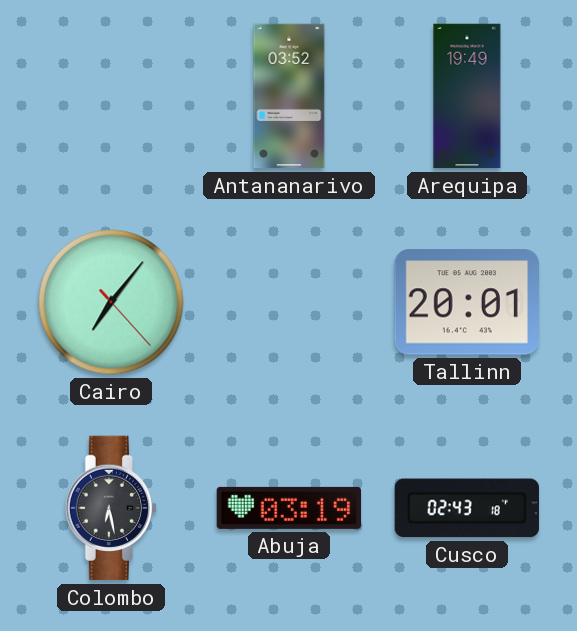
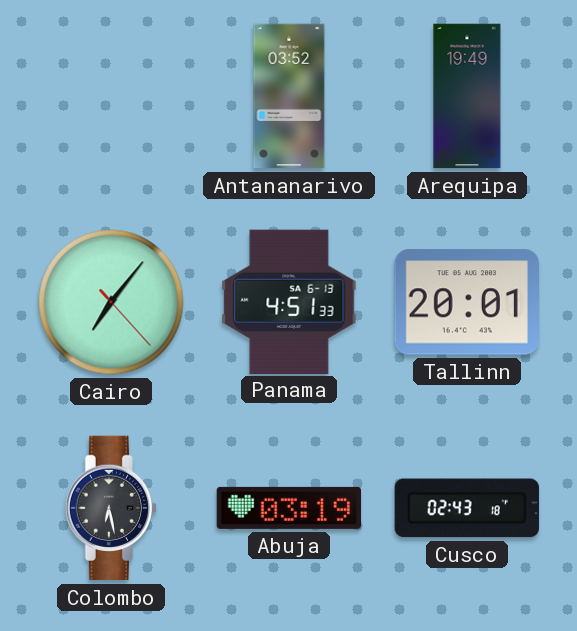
Panama: none -> 4:51 (289, 301)
